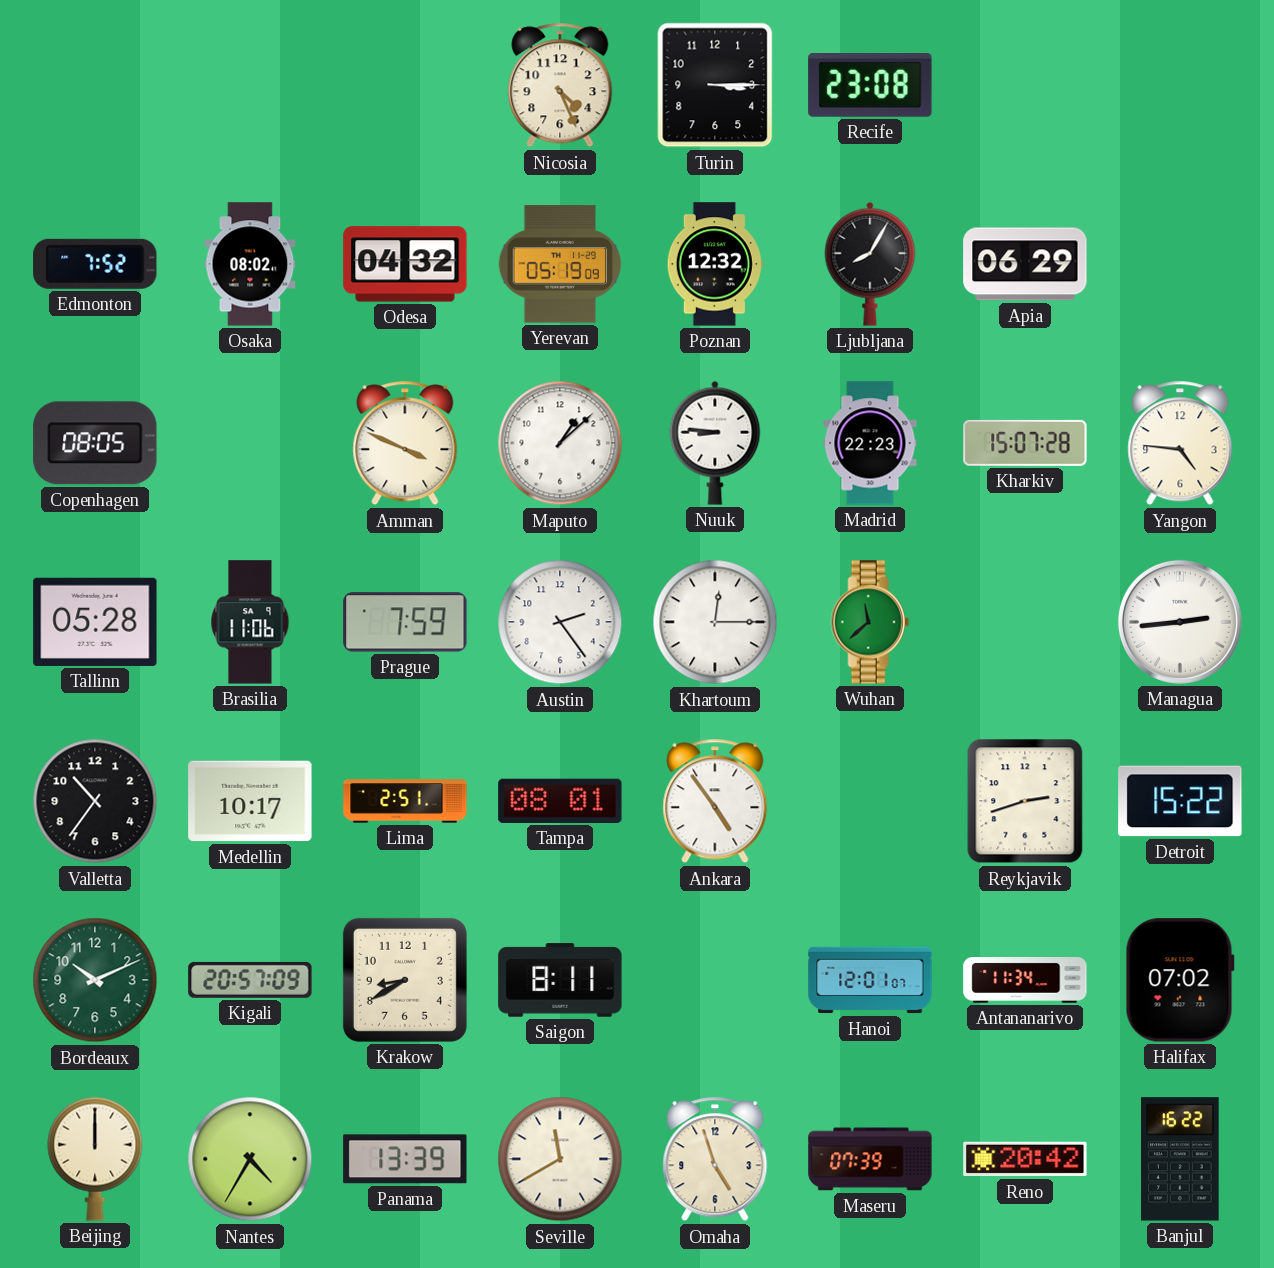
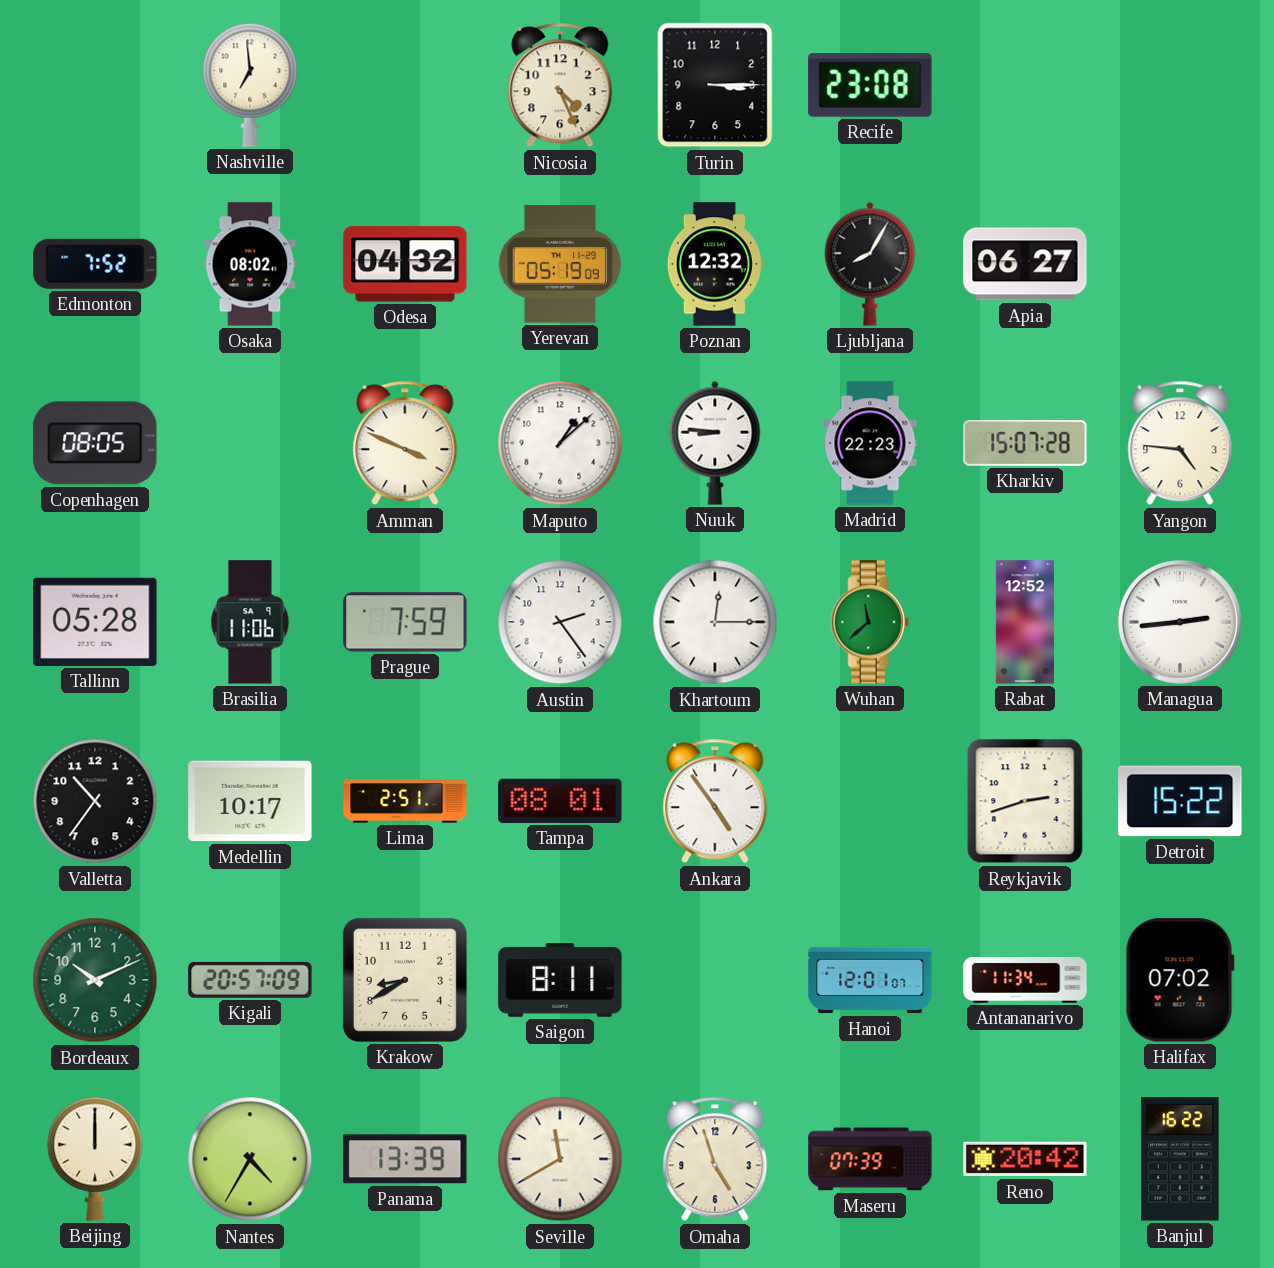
Nashville: none -> 6:59 (250, 85)
Apia: 06:29 -> 06:27 (1025, 264)
Rabat: none -> 12:52 (1025, 622)
